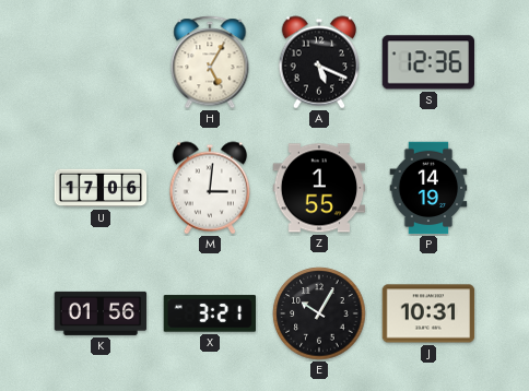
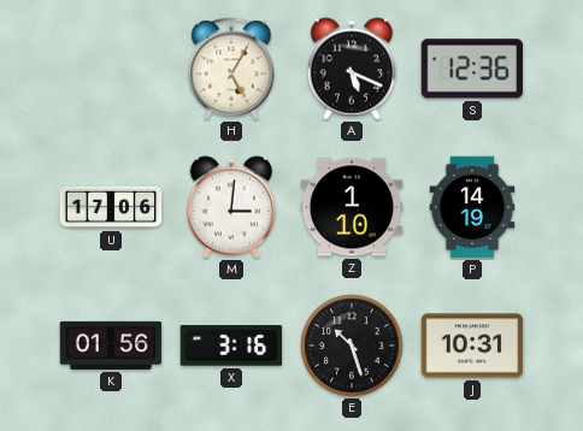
Z: 1:55 -> 1:10 (352, 207)
X: 3:21 -> 3:16 (230, 346)
E: 10:05 -> 10:27 (352, 346)
